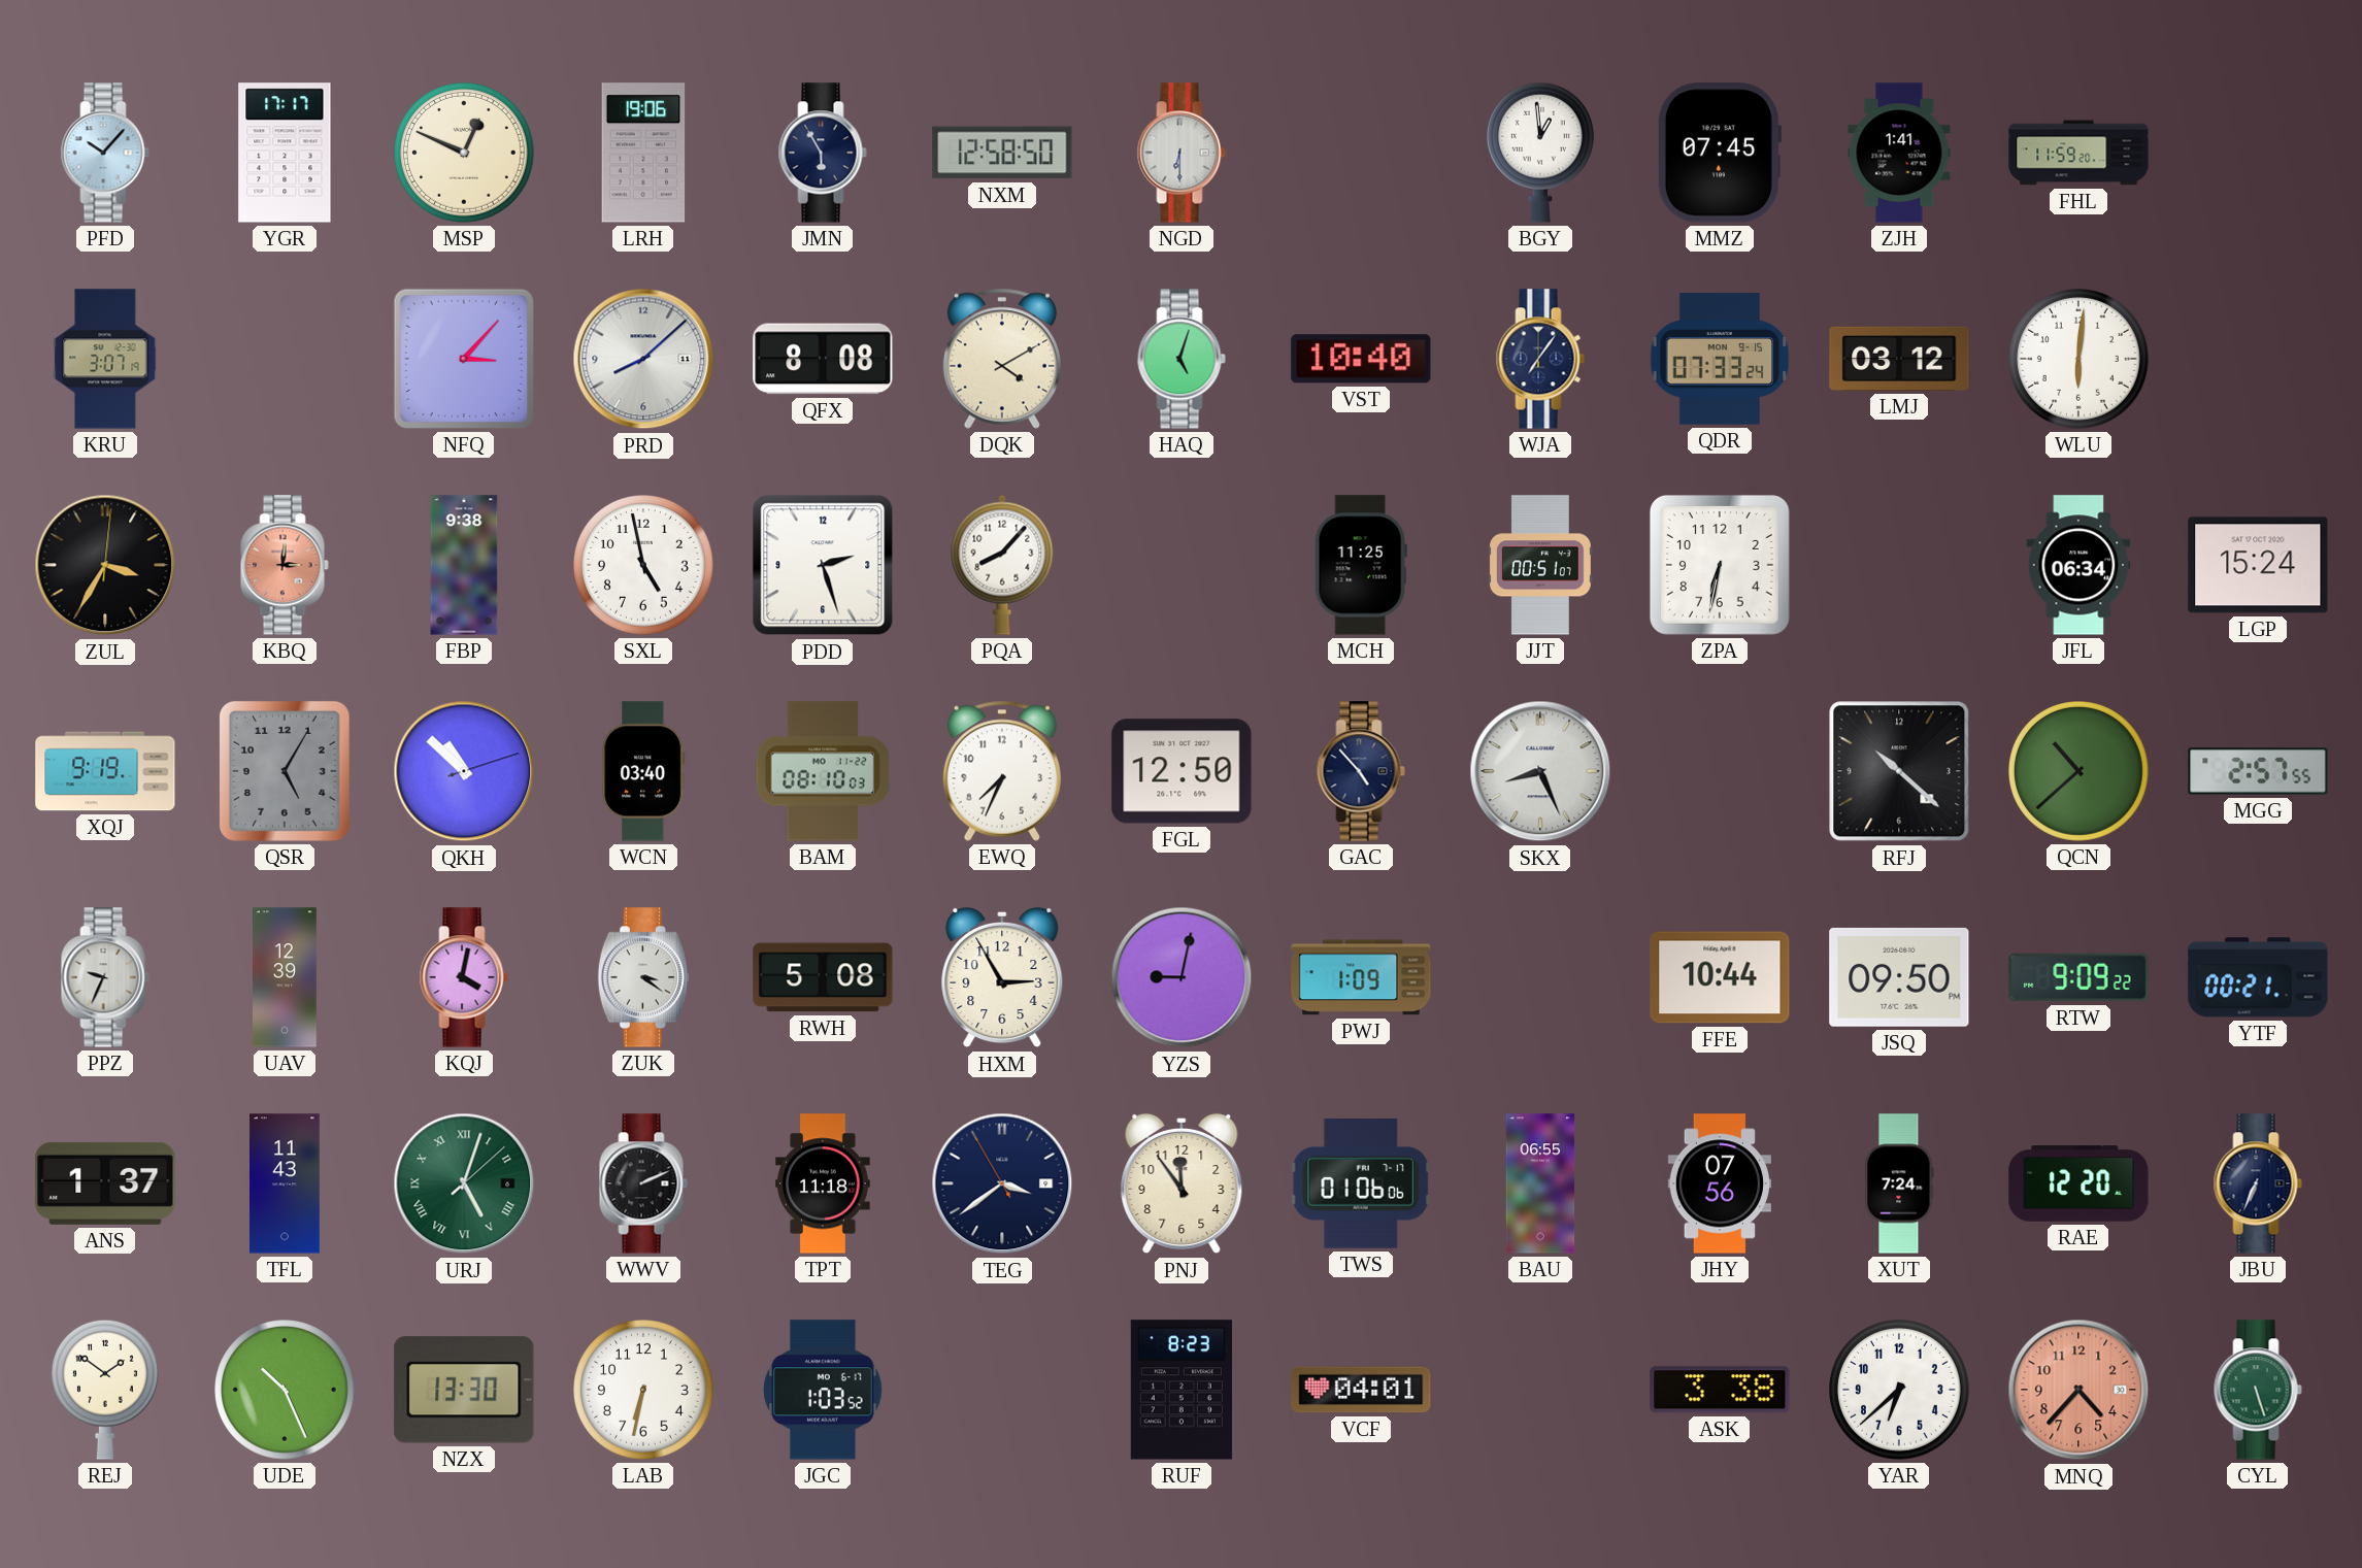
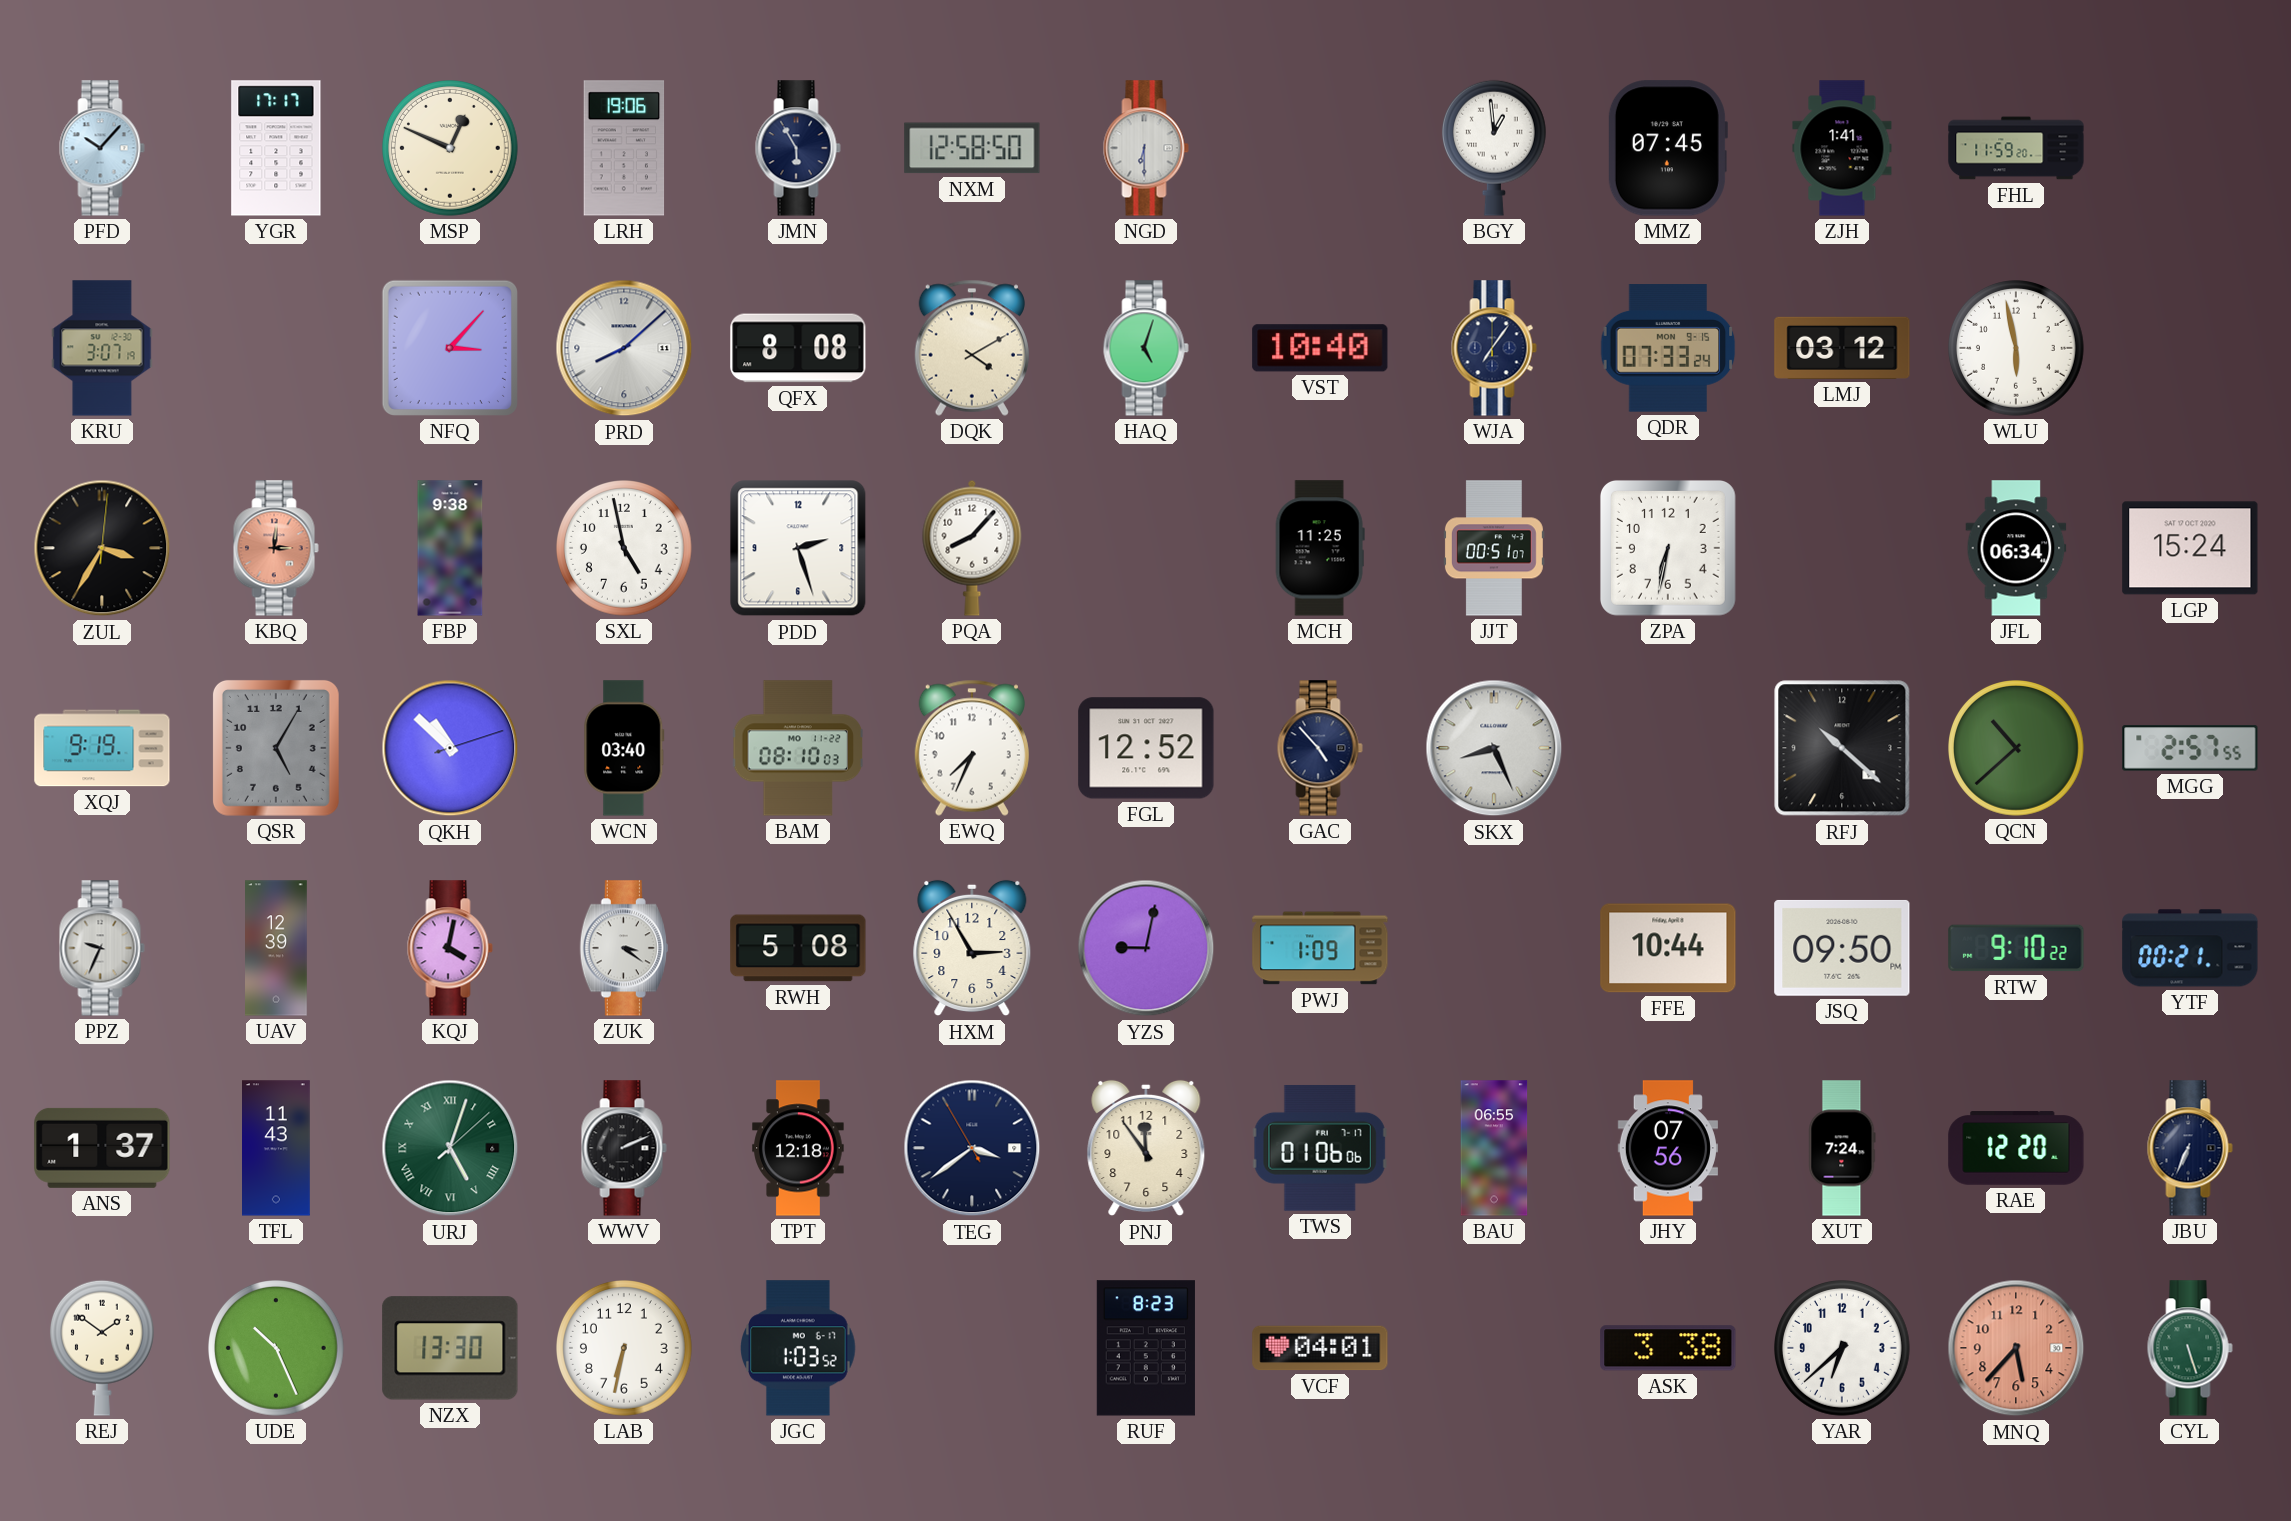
WLU: 6:01 -> 5:58 (2017, 349)
FGL: 12:50 -> 12:52 (1146, 748)
RTW: 9:09 -> 9:10 (2016, 948)
TPT: 11:18 -> 12:18 (798, 1148)
MNQ: 4:37 -> 5:37 (2016, 1348)
